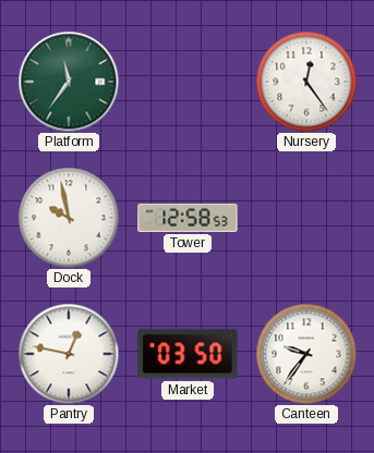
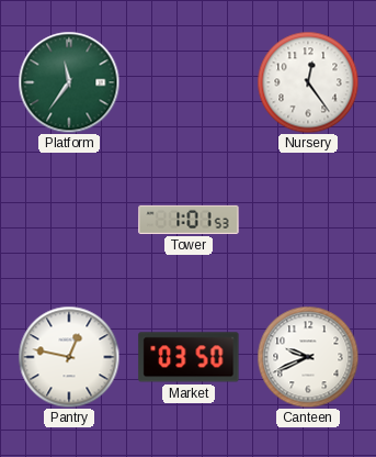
Dock: 9:58 -> none (69, 218)
Tower: 12:58 -> 1:01 (189, 220)
Canteen: 9:36 -> 9:41 (308, 357)
